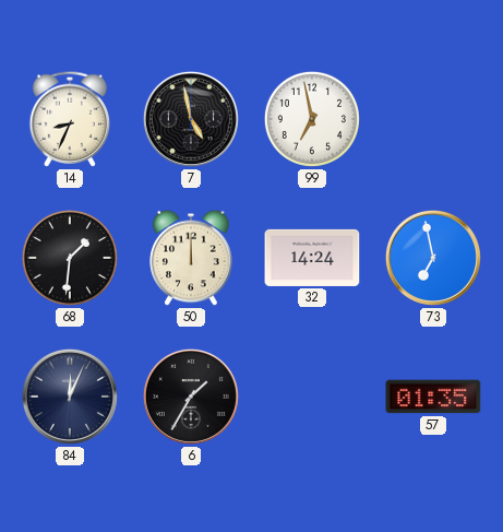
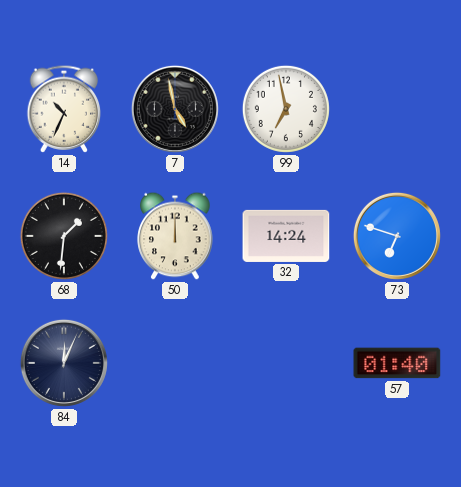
14: 8:34 -> 10:34 (64, 109)
73: 6:58 -> 6:48 (397, 236)
6: 1:35 -> none (191, 397)
57: 01:35 -> 01:40 (397, 363)
